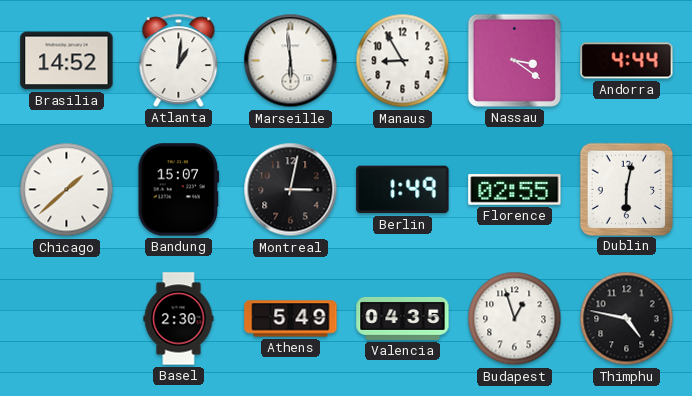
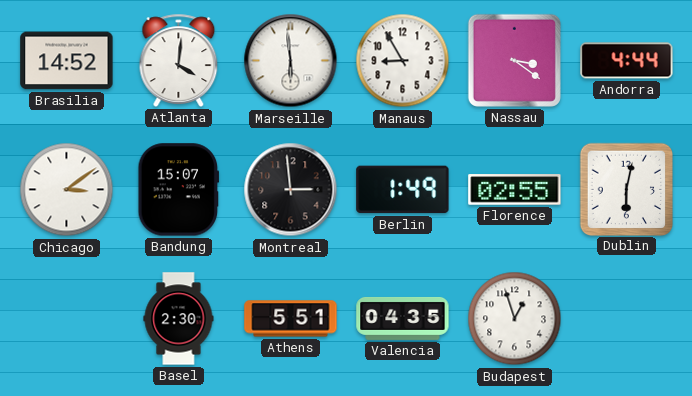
Atlanta: 1:01 -> 4:01 (179, 60)
Chicago: 1:38 -> 3:09 (67, 190)
Montreal: 3:02 -> 2:59 (291, 190)
Athens: 5:49 -> 5:51 (291, 319)
Thimphu: 4:47 -> none (627, 319)
